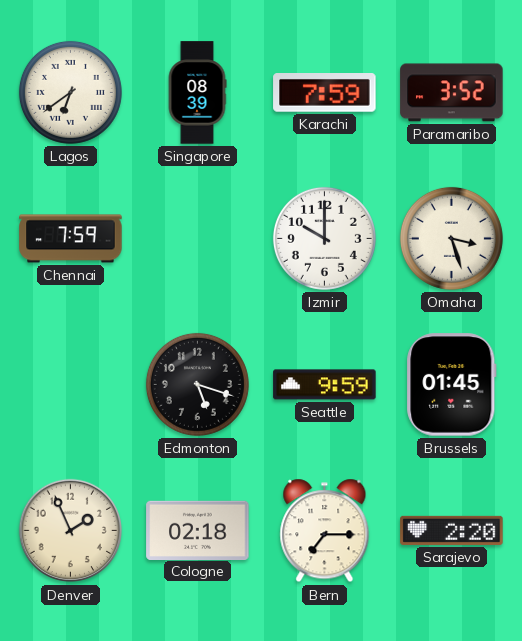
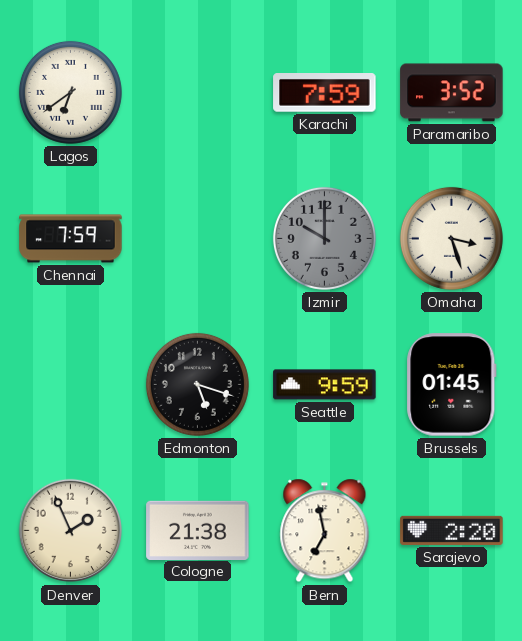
Singapore: 08:39 -> none (197, 93)
Izmir dial: white -> grey (324, 238)
Cologne: 02:18 -> 21:38 (198, 530)
Bern: 7:15 -> 6:58 (325, 531)
